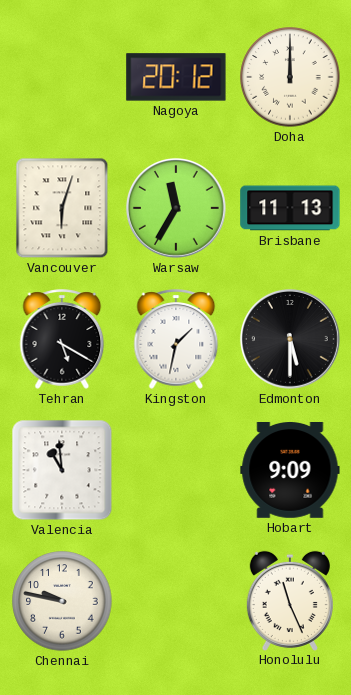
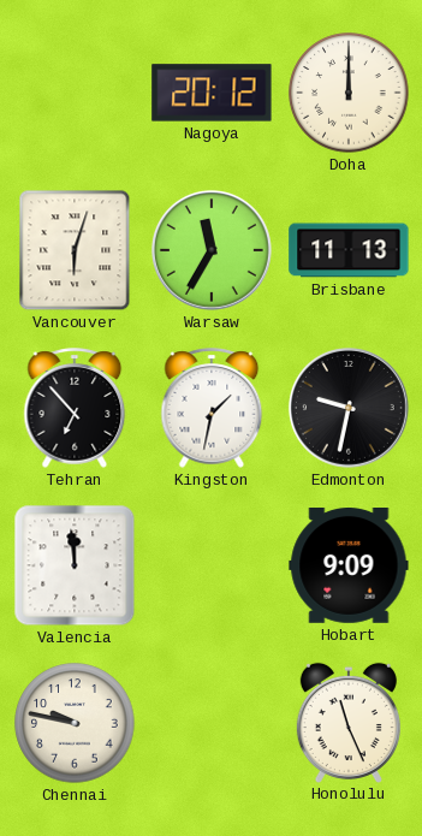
Tehran: 5:20 -> 6:53 (75, 408)
Edmonton: 5:30 -> 9:32 (349, 408)
Valencia: 10:59 -> 11:59 (75, 565)
